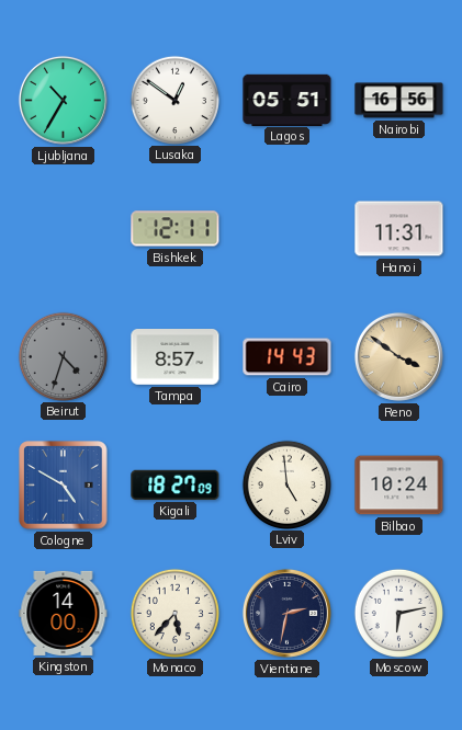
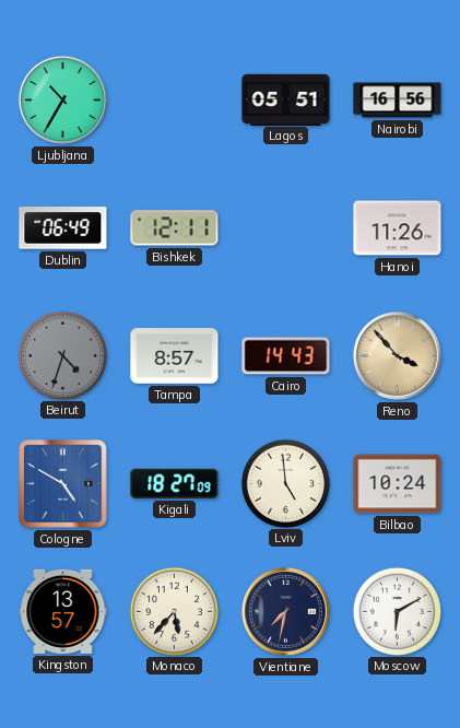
Lusaka: 12:51 -> none (174, 100)
Dublin: none -> 06:49 (63, 228)
Hanoi: 11:31 -> 11:26 (398, 228)
Reno: 3:51 -> 3:53 (397, 355)
Kingston: 14:00 -> 13:57 (63, 611)
Vientiane: 2:32 -> 7:32 (285, 611)
Moscow: 6:13 -> 6:10 (397, 611)
